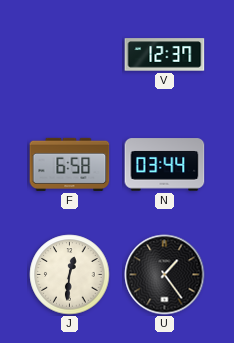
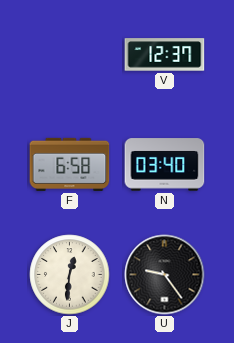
N: 03:44 -> 03:40 (165, 165)
U: 1:24 -> 9:24 (165, 275)
